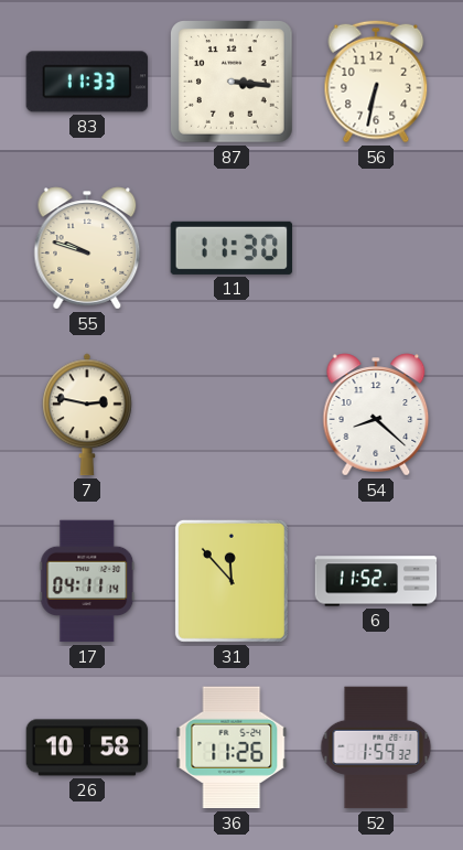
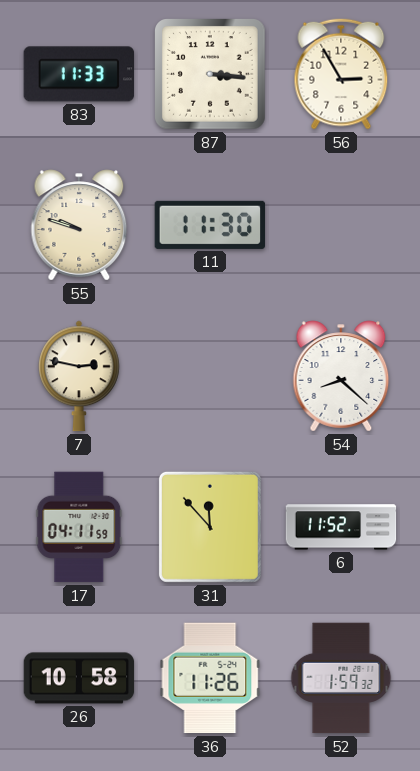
56: 6:32 -> 2:55 (341, 74)
17: 04:11:14 -> 04:11:59 (79, 527)
